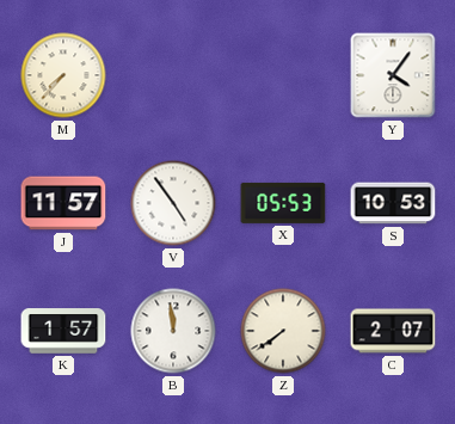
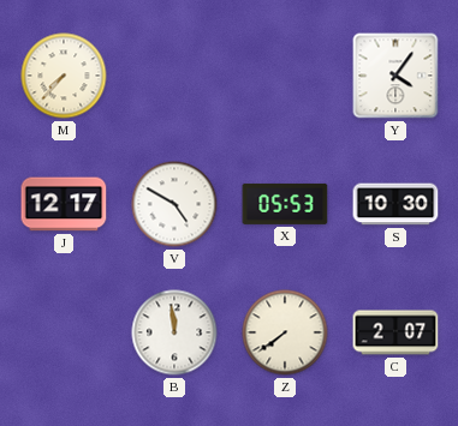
J: 11:57 -> 12:17 (64, 204)
V: 4:54 -> 4:50 (174, 204)
S: 10:53 -> 10:30 (395, 204)
K: 1:57 -> none (63, 331)
